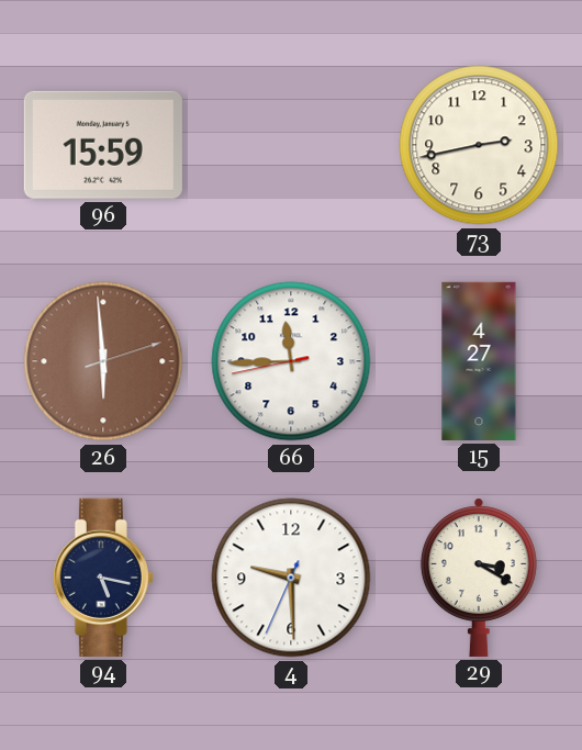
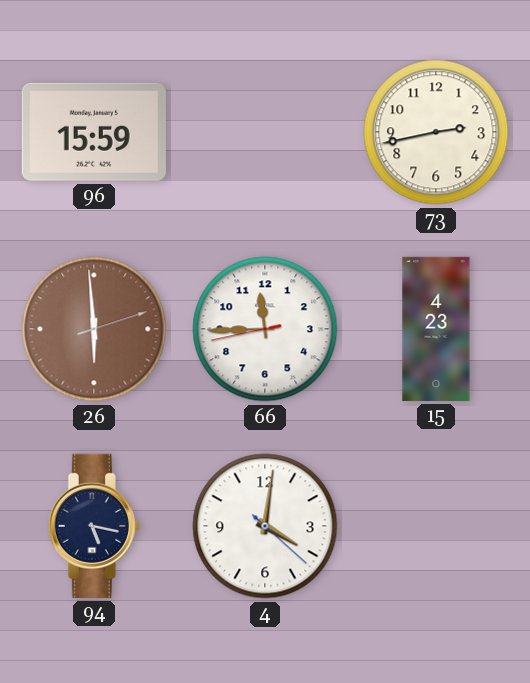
15: 4:27 -> 4:23 (436, 329)
4: 9:29 -> 4:01 (265, 526)
29: 3:20 -> none (479, 578)
